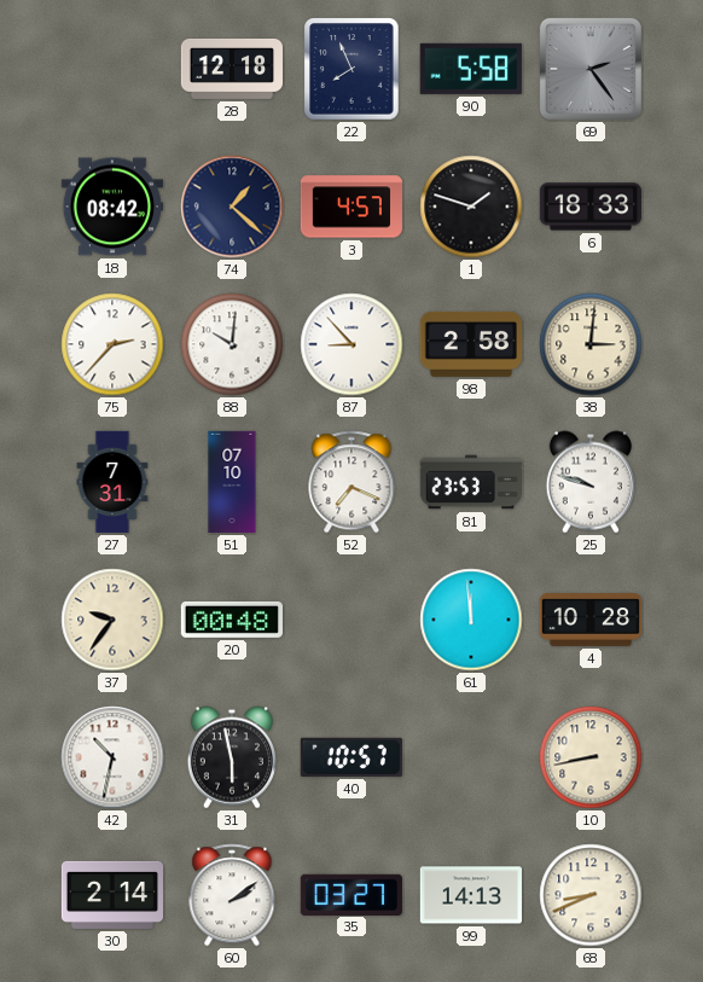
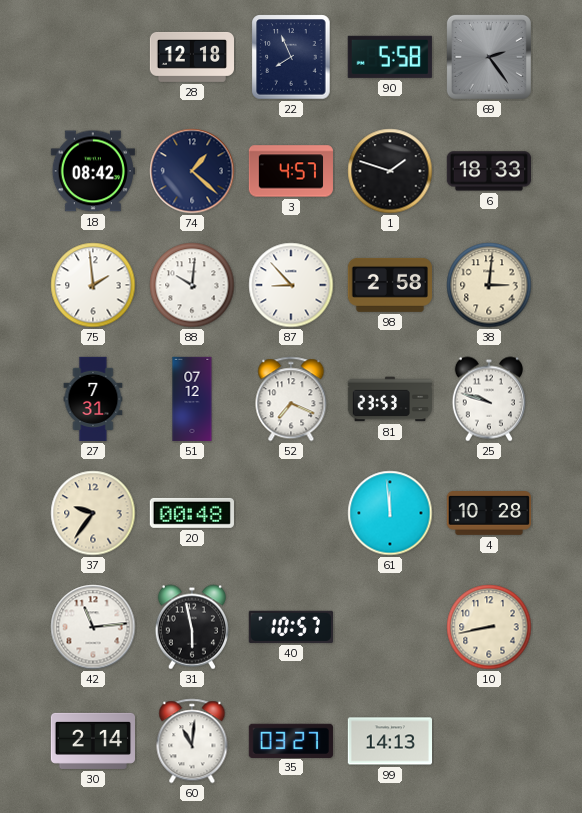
75: 2:37 -> 1:59 (93, 285)
51: 07:10 -> 07:12 (192, 399)
42: 10:32 -> 11:14 (93, 627)
60: 2:09 -> 11:01 (192, 741)
68: 8:41 -> none (591, 895)
